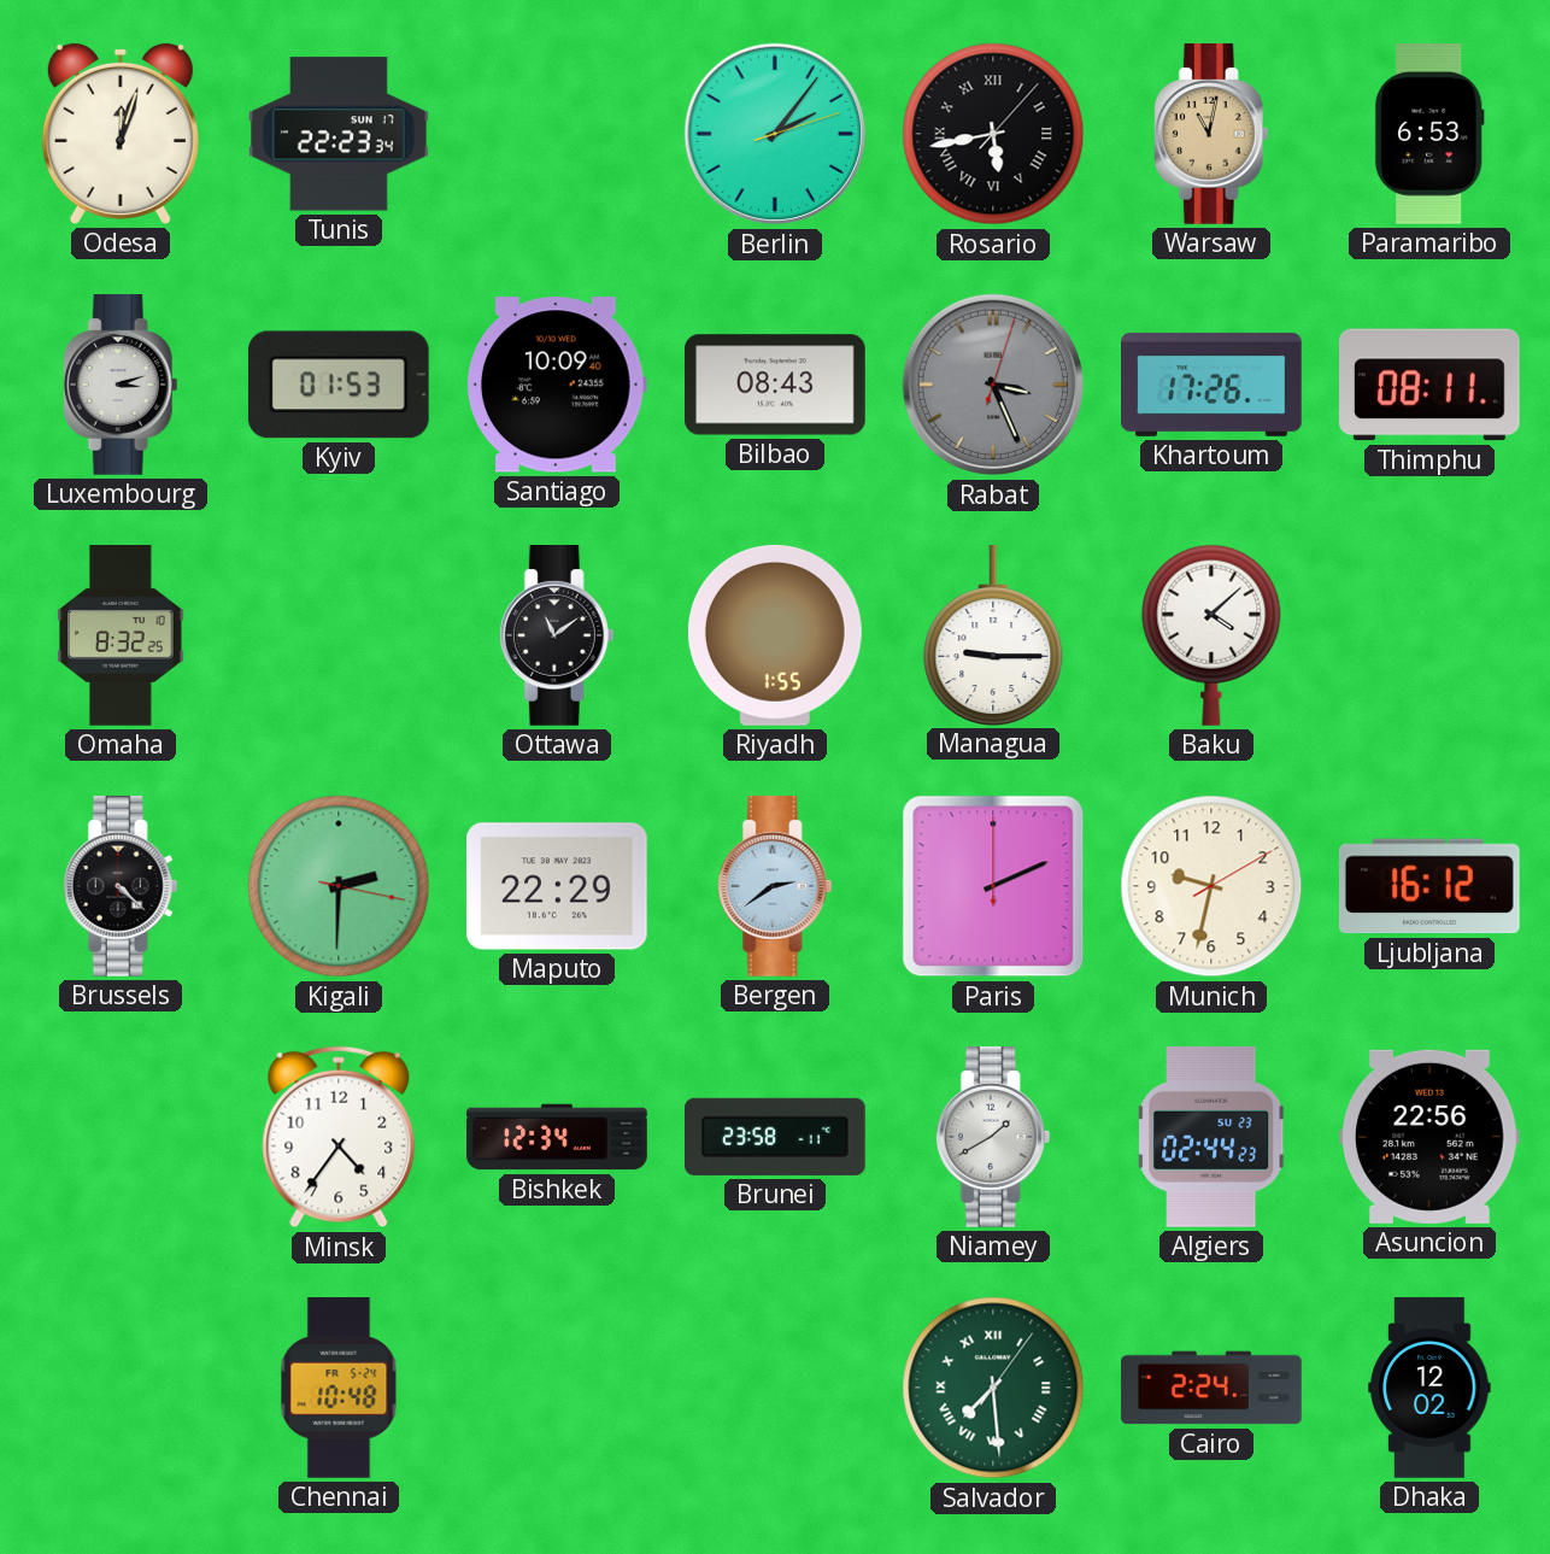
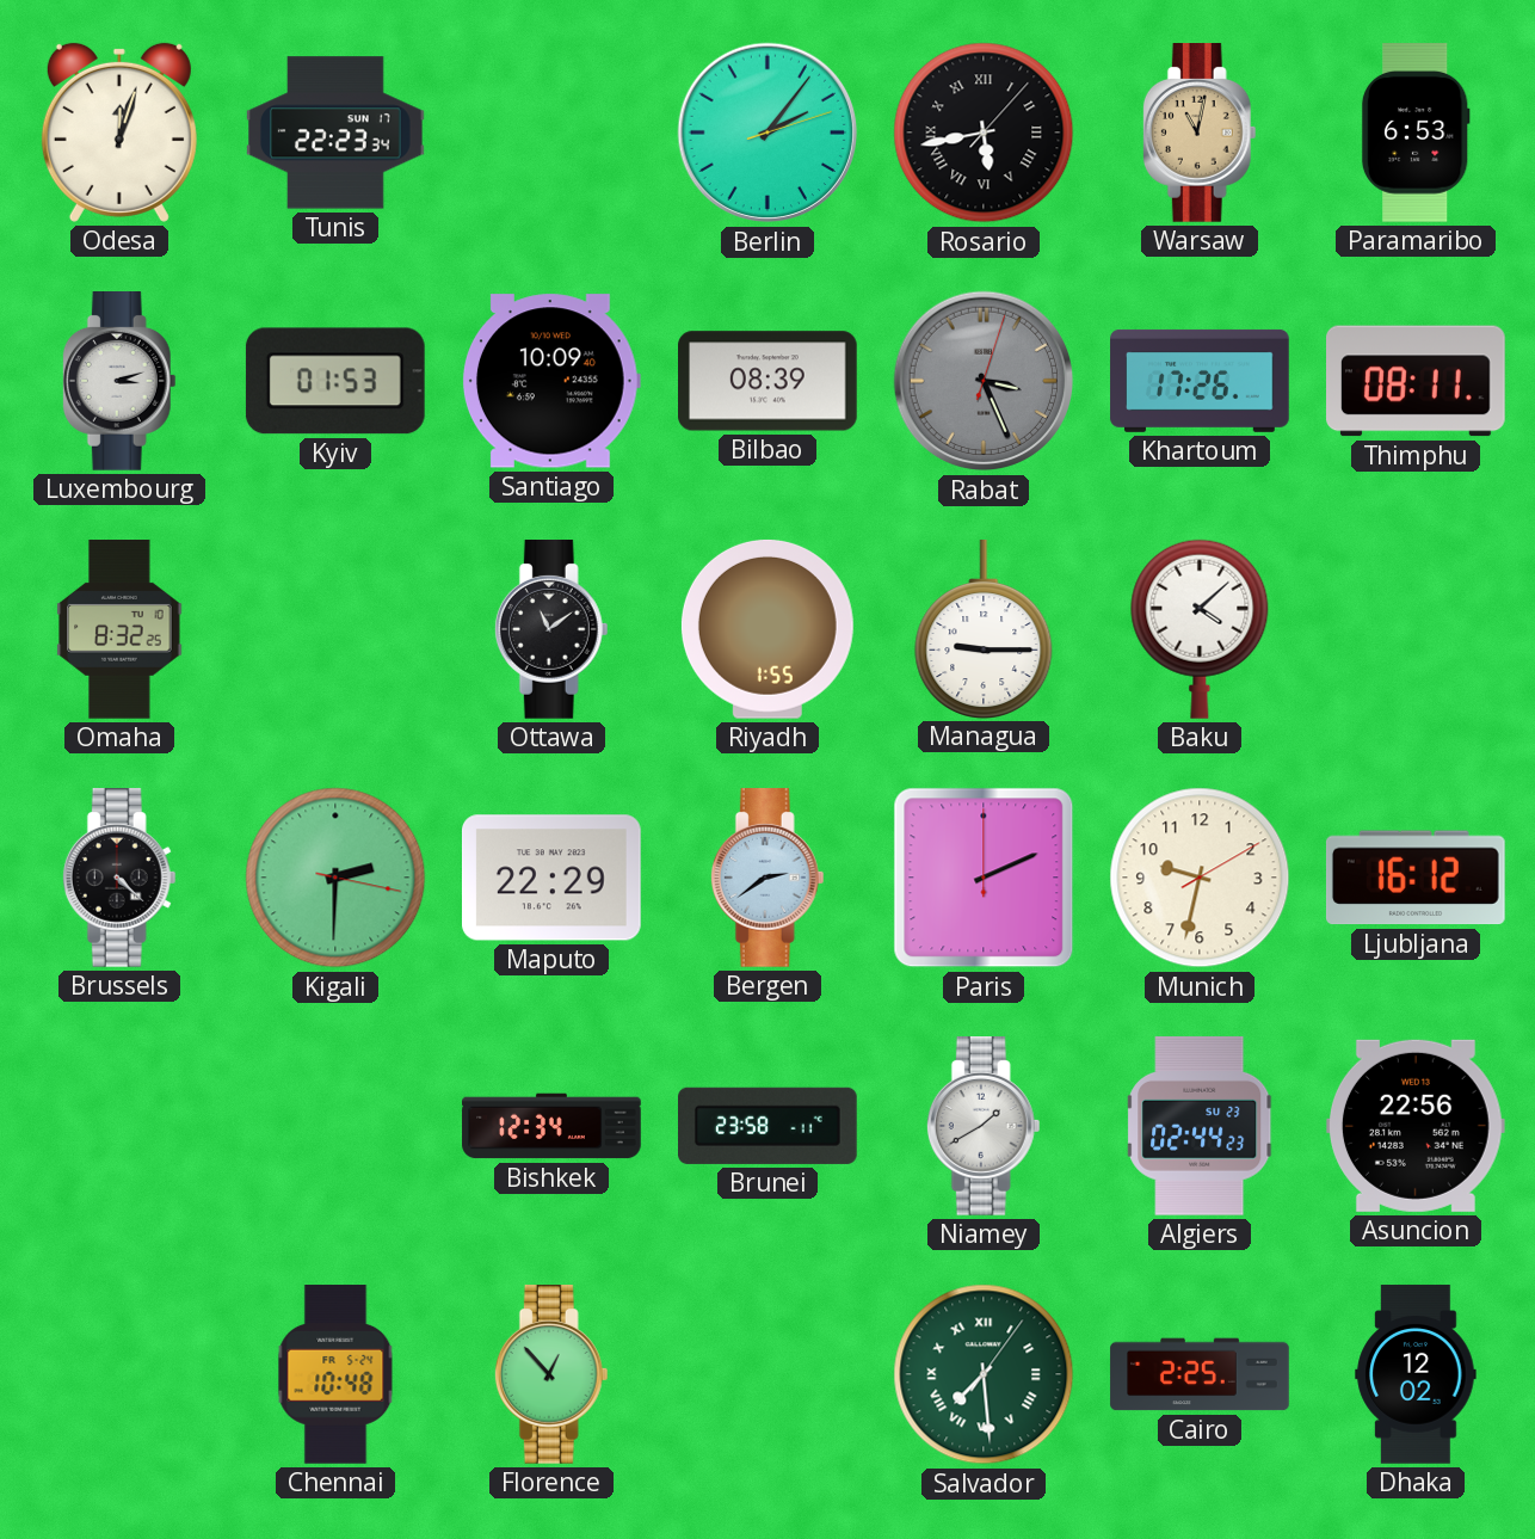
Bilbao: 08:43 -> 08:39 (769, 381)
Minsk: 4:36 -> none (339, 1137)
Florence: none -> 12:53 (551, 1375)
Cairo: 2:24 -> 2:25 (1200, 1374)
